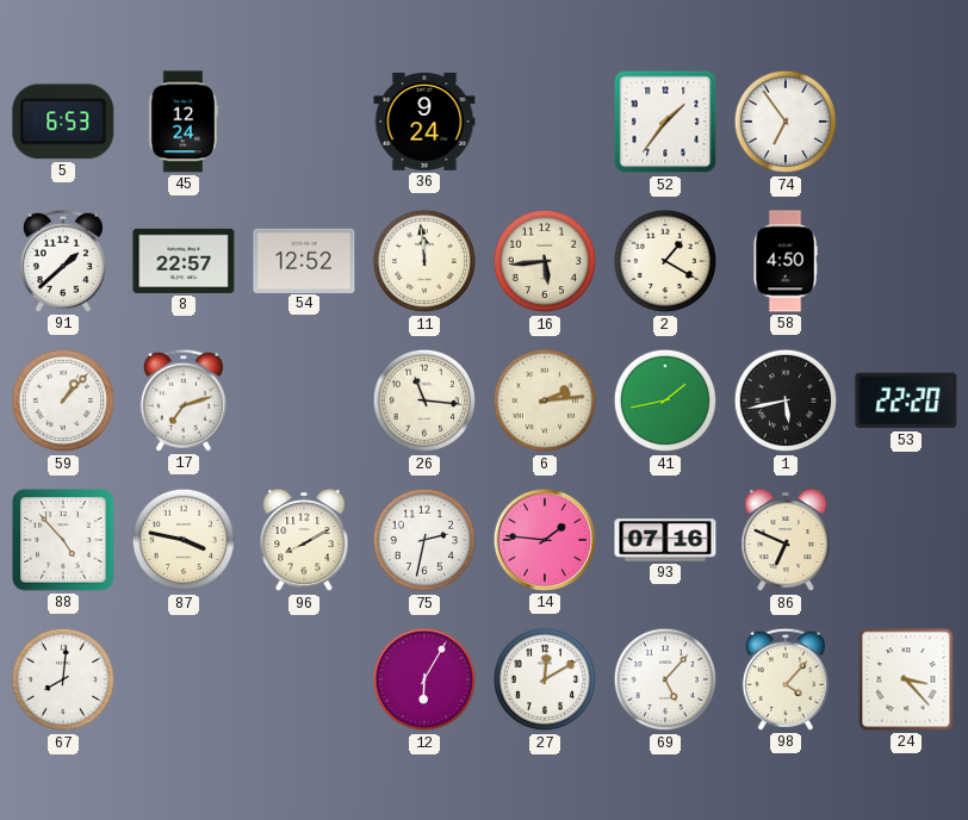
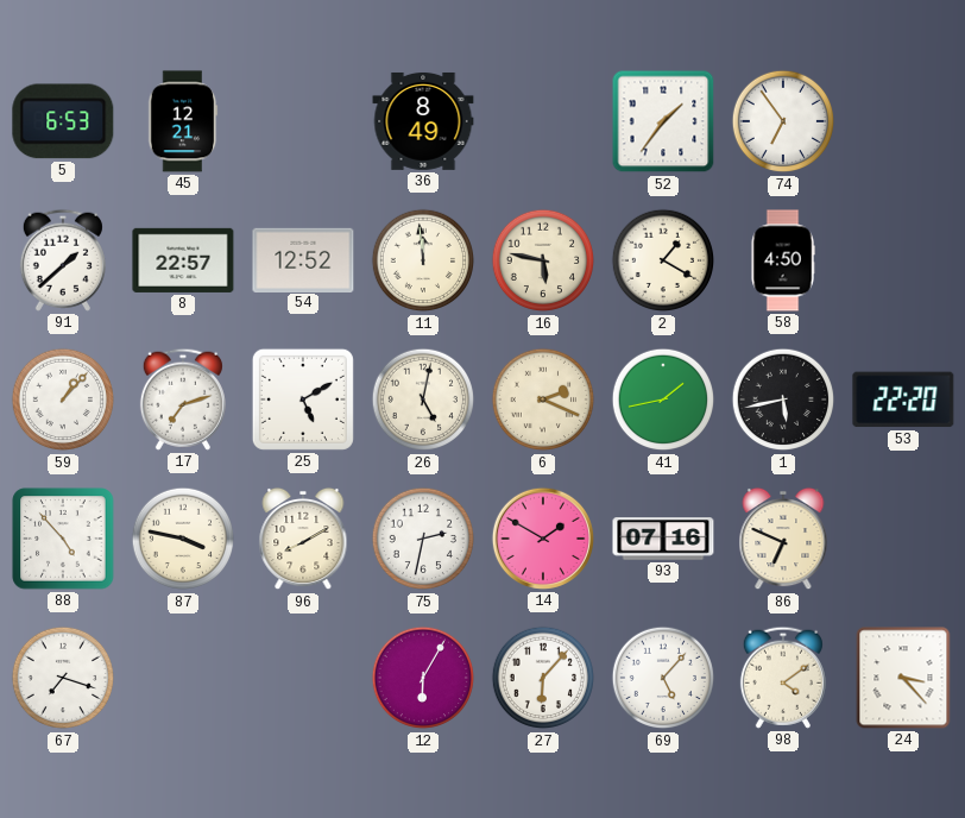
45: 12:24 -> 12:21 (183, 121)
36: 9:24 -> 8:49 (423, 121)
16: 5:44 -> 5:47 (543, 260)
25: none -> 5:10 (303, 399)
26: 11:16 -> 5:02 (423, 399)
6: 2:14 -> 2:19 (543, 399)
14: 1:46 -> 1:50 (543, 539)
67: 8:01 -> 7:18 (63, 678)
27: 12:10 -> 6:07 (543, 678)
98: 4:07 -> 4:09 (783, 678)
